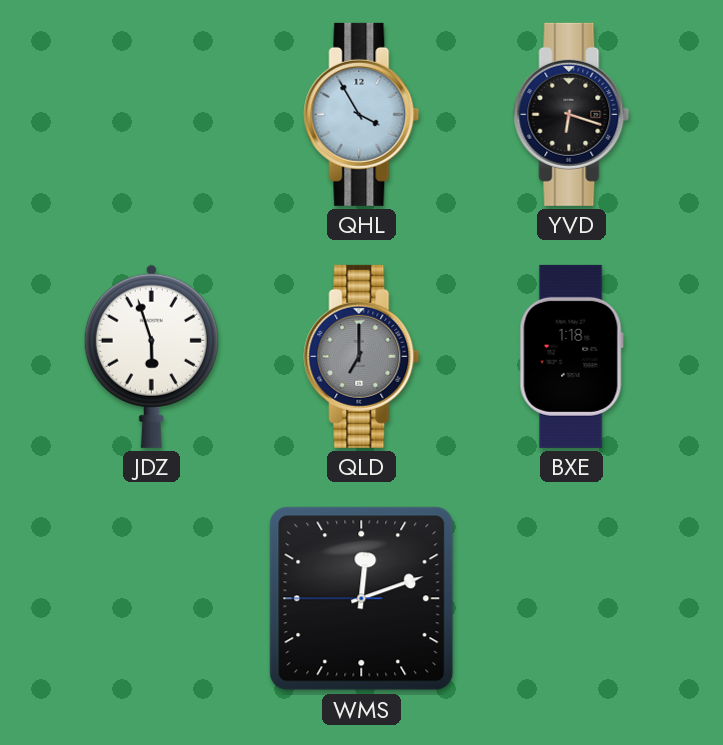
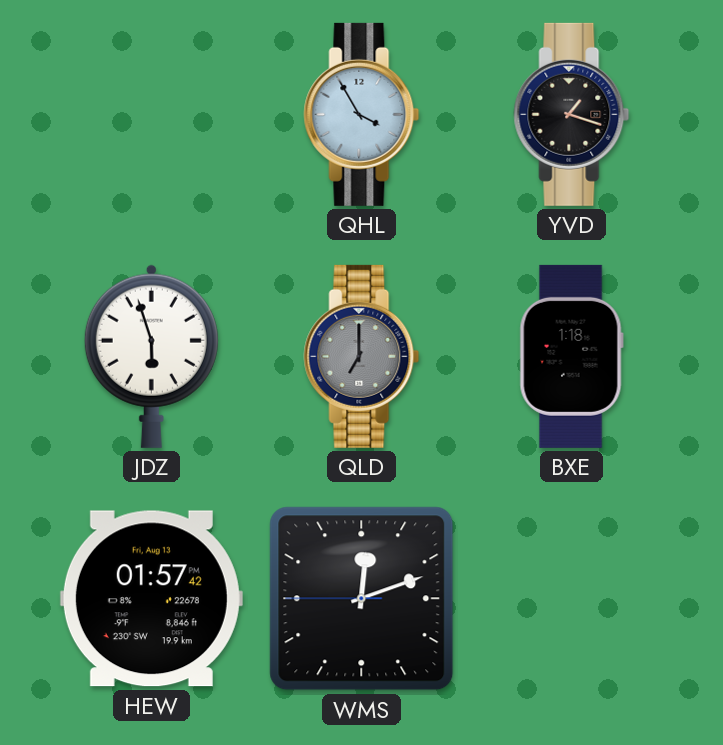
YVD: 6:18 -> 1:18 (572, 114)
HEW: none -> 01:57 (151, 599)
